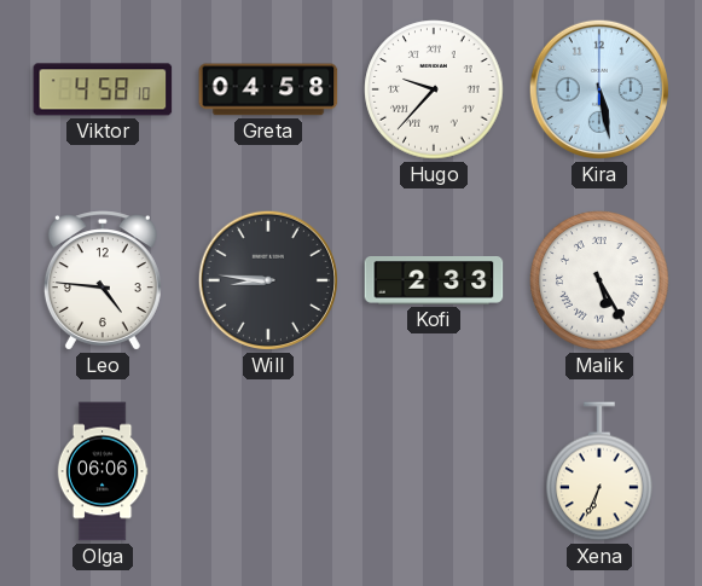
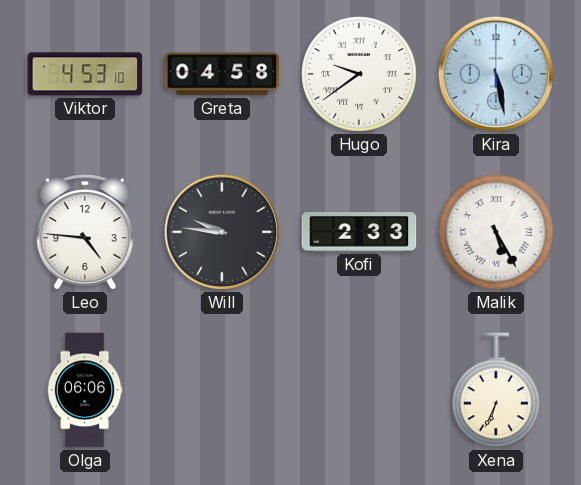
Viktor: 4:58 -> 4:53 (85, 74)
Hugo: 9:37 -> 9:39 (359, 74)
Will: 8:46 -> 9:46 (222, 232)
